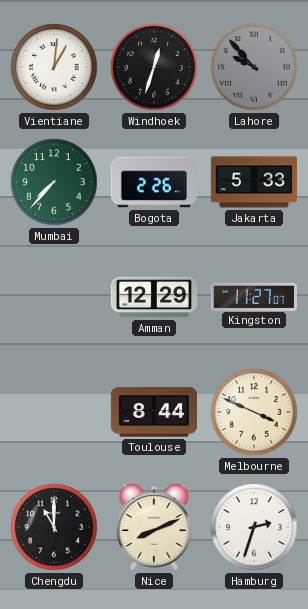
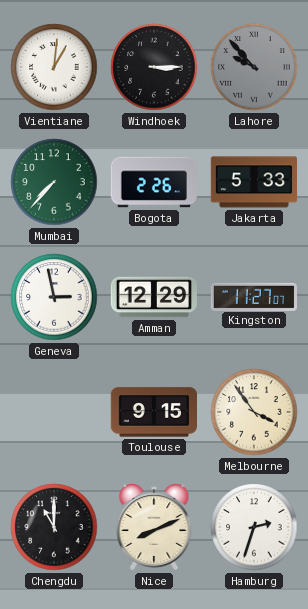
Windhoek: 12:33 -> 3:15 (154, 67)
Geneva: none -> 2:58 (54, 297)
Toulouse: 8:44 -> 9:15 (153, 412)
Melbourne: 3:49 -> 3:54 (254, 412)
